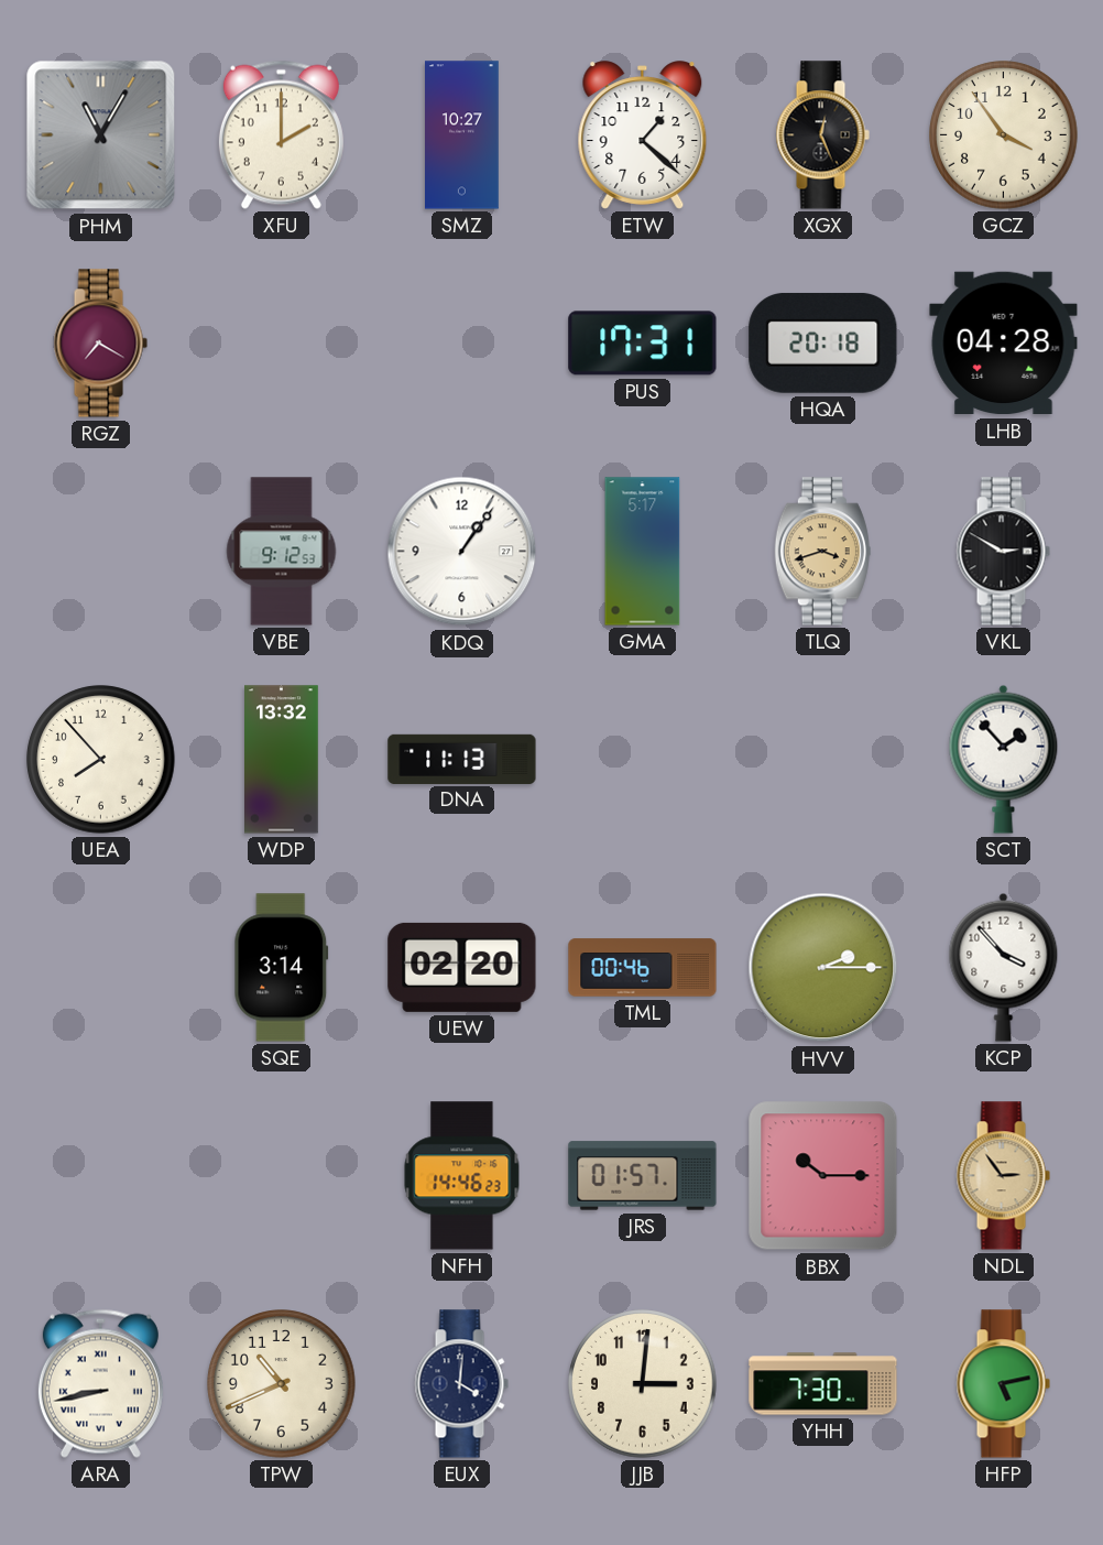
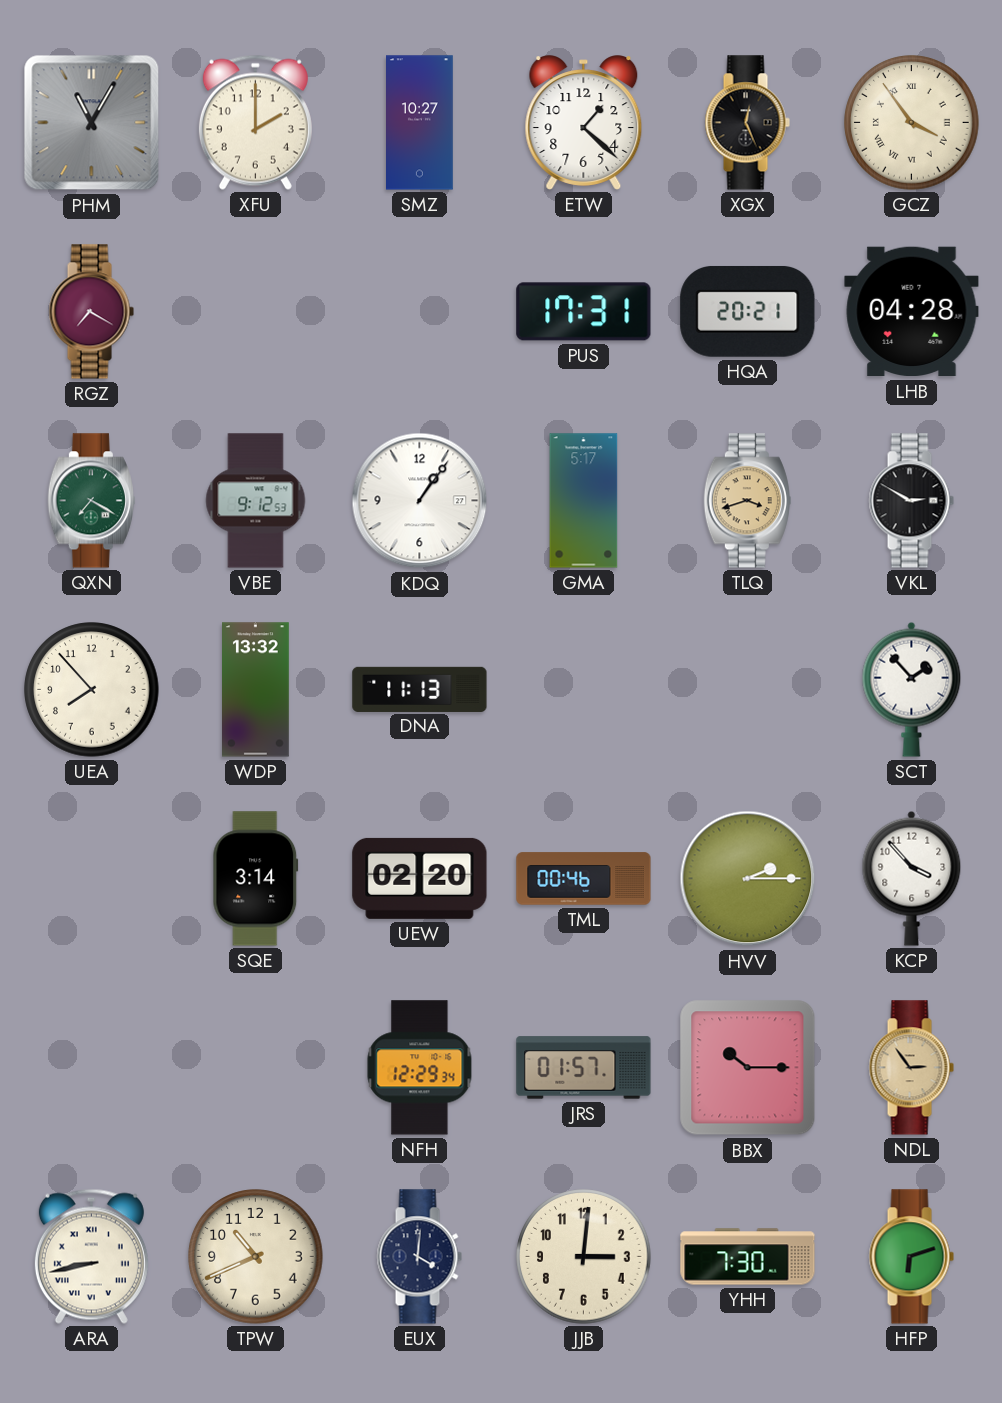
GCZ numerals: Arabic -> Roman (912, 123)
HQA: 20:18 -> 20:21 (748, 311)
QXN: none -> 7:20 (91, 501)
NFH: 14:46 -> 12:29 (420, 1068)
HFP: 5:13 -> 6:12 (911, 1257)
